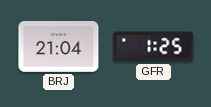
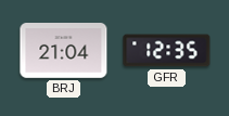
GFR: 1:25 -> 12:35 (167, 51)
